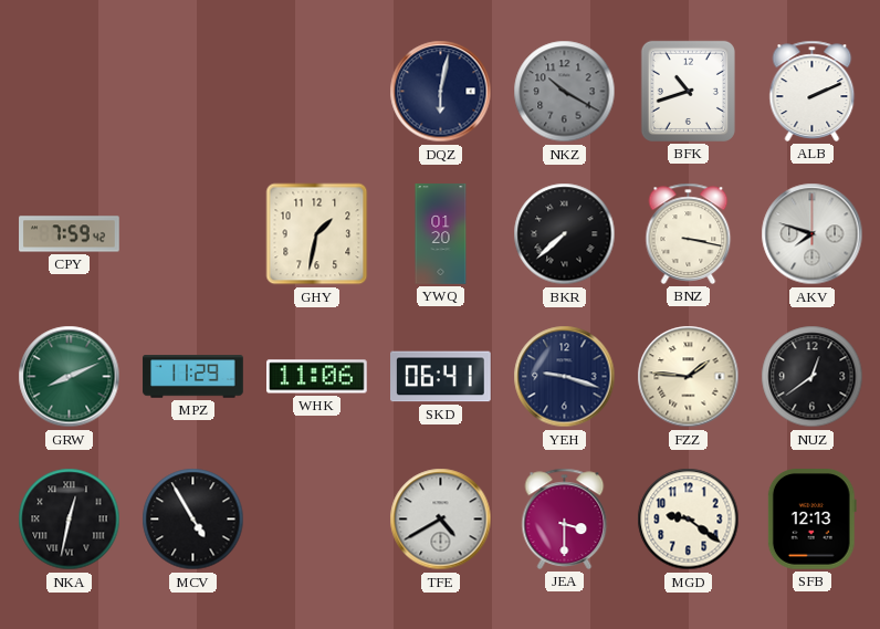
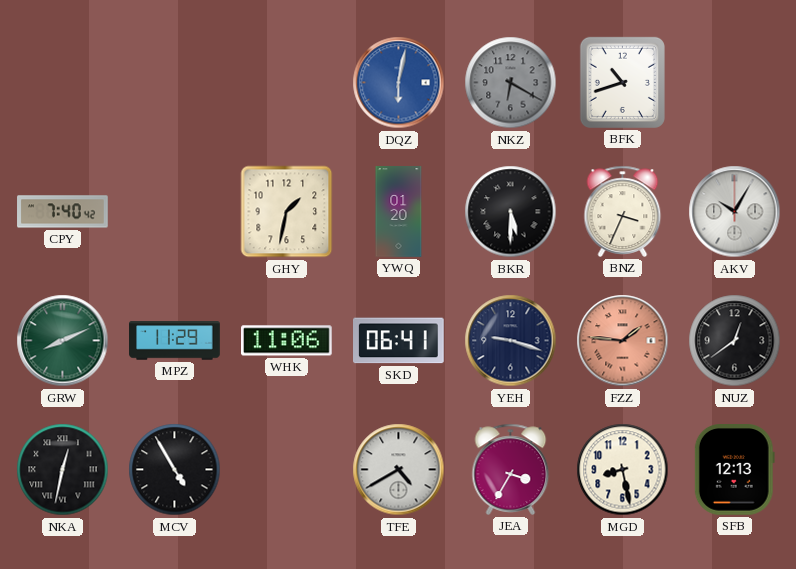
DQZ dial: navy -> blue (399, 83)
NKZ: 10:20 -> 6:20 (511, 83)
ALB: 2:11 -> none (813, 91)
CPY: 7:59 -> 7:40 (63, 212)
BKR: 7:38 -> 5:30 (511, 212)
BNZ: 3:17 -> 3:34 (623, 211)
AKV: 7:48 -> 10:05 (735, 212)
FZZ dial: cream -> salmon (623, 341)
JEA: 3:30 -> 3:35 (511, 469)
MGD: 9:21 -> 8:28 (623, 470)
